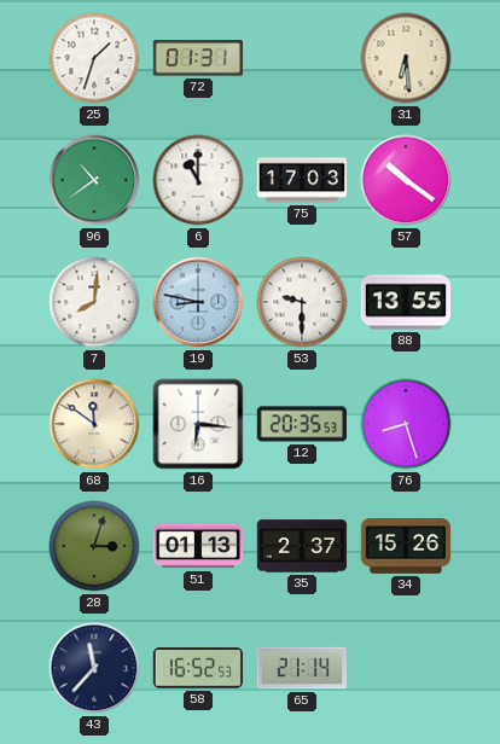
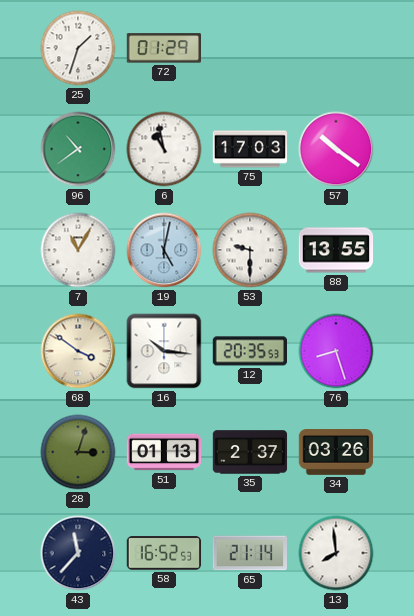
72: 01:31 -> 01:29 (163, 48)
31: 6:29 -> none (406, 58)
6: 11:00 -> 10:58 (164, 149)
7: 8:01 -> 11:05 (78, 250)
19: 8:47 -> 5:02 (164, 250)
68: 11:51 -> 3:51 (78, 351)
16: 6:16 -> 10:16 (164, 351)
34: 15:26 -> 03:26 (336, 453)
13: none -> 7:59 (336, 553)
